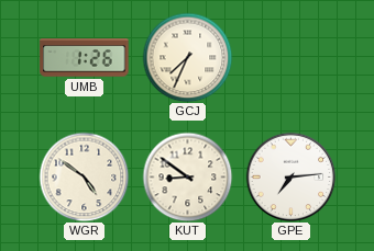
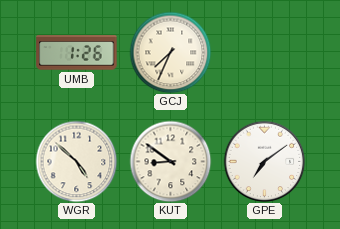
WGR: 4:51 -> 4:52 (76, 161)
GPE: 7:14 -> 7:09 (264, 161)
